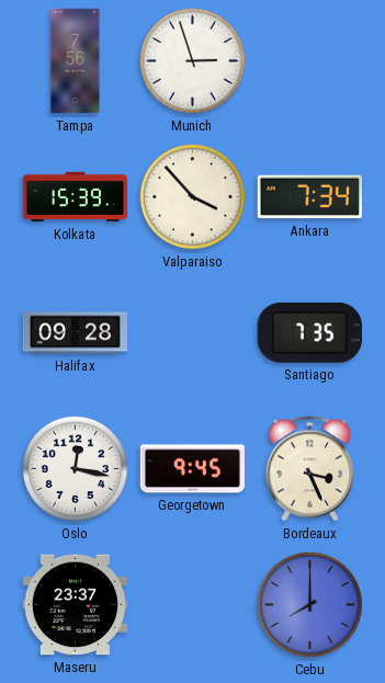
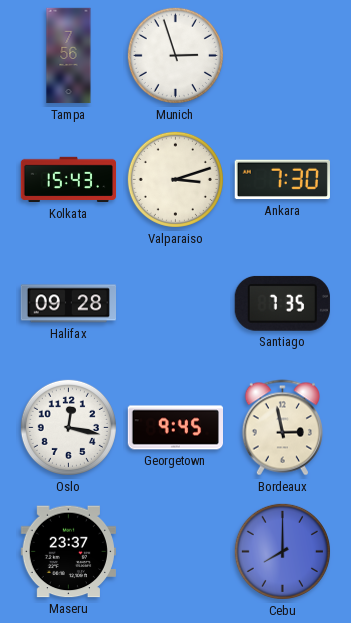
Kolkata: 15:39 -> 15:43 (68, 180)
Valparaiso: 3:53 -> 3:12 (175, 179)
Ankara: 7:34 -> 7:30 (282, 180)
Bordeaux: 3:26 -> 2:58 (282, 428)
